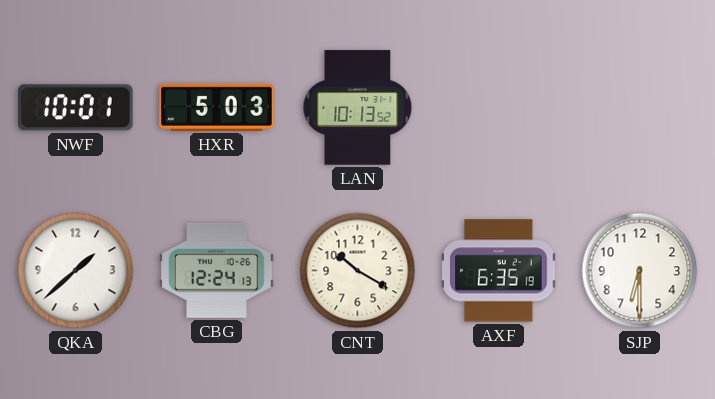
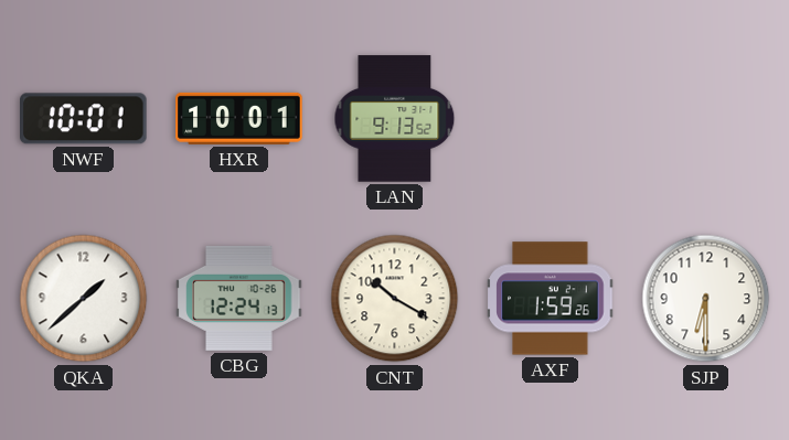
HXR: 5:03 -> 10:01 (239, 118)
LAN: 10:13 -> 9:13 (395, 119)
AXF: 6:35 -> 1:59 (551, 299)
